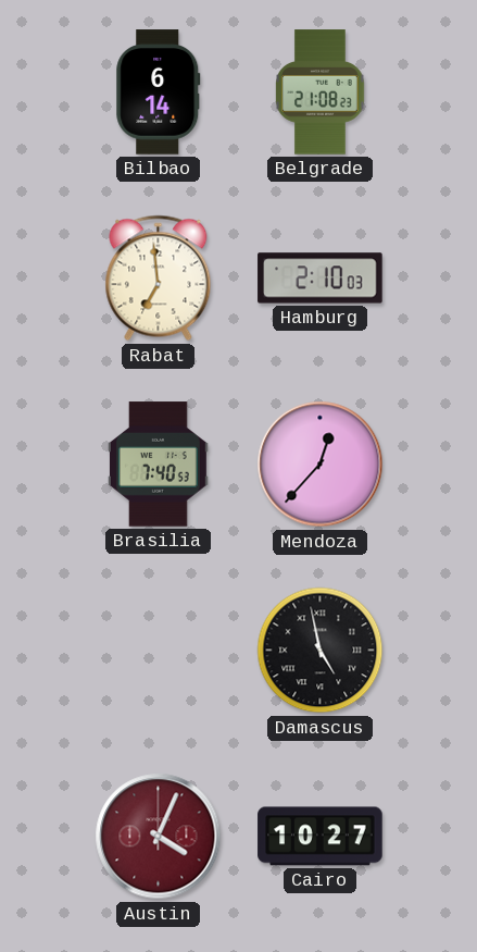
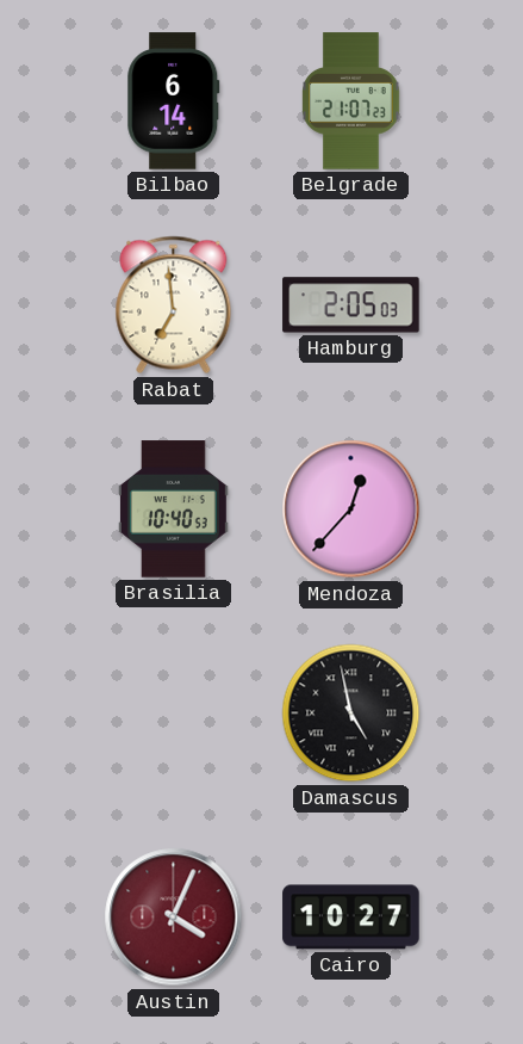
Belgrade: 21:08 -> 21:07 (351, 101)
Hamburg: 2:10 -> 2:05 (351, 305)
Brasilia: 7:40 -> 10:40 (174, 509)
